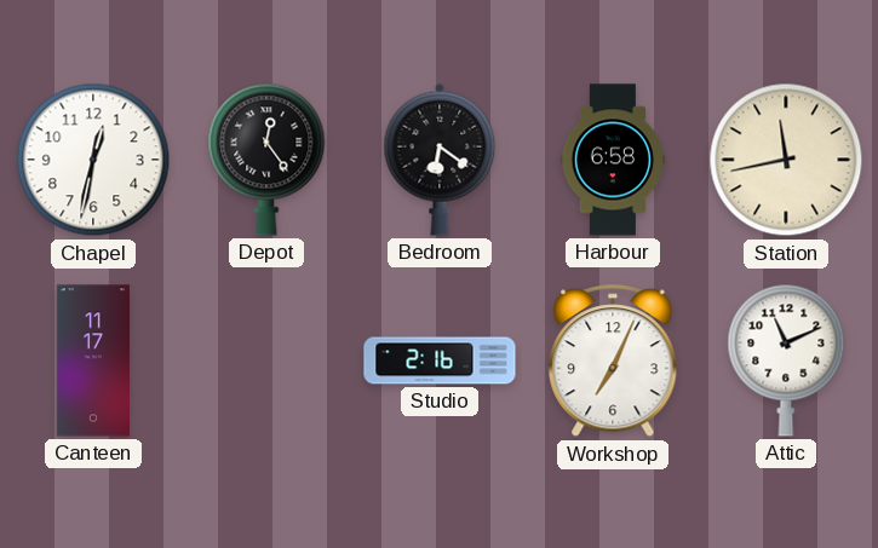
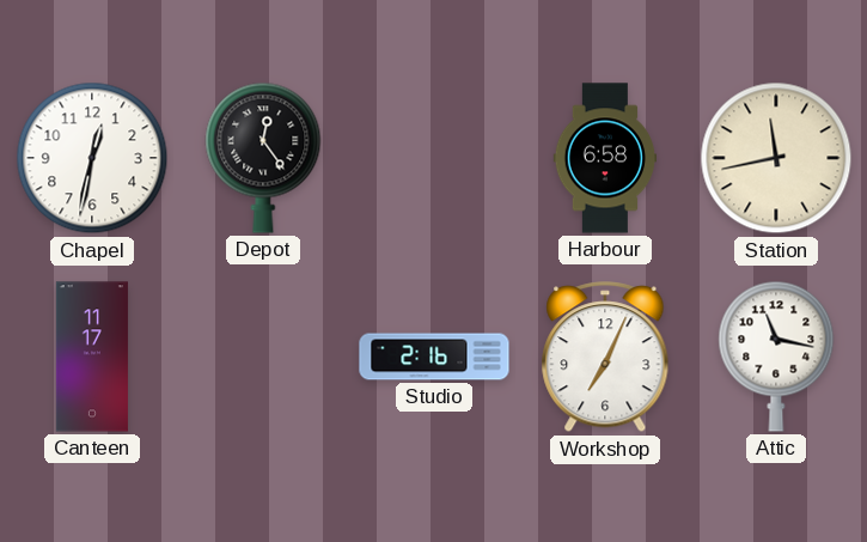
Bedroom: 6:21 -> none (440, 160)
Attic: 11:11 -> 11:17 (776, 357)
